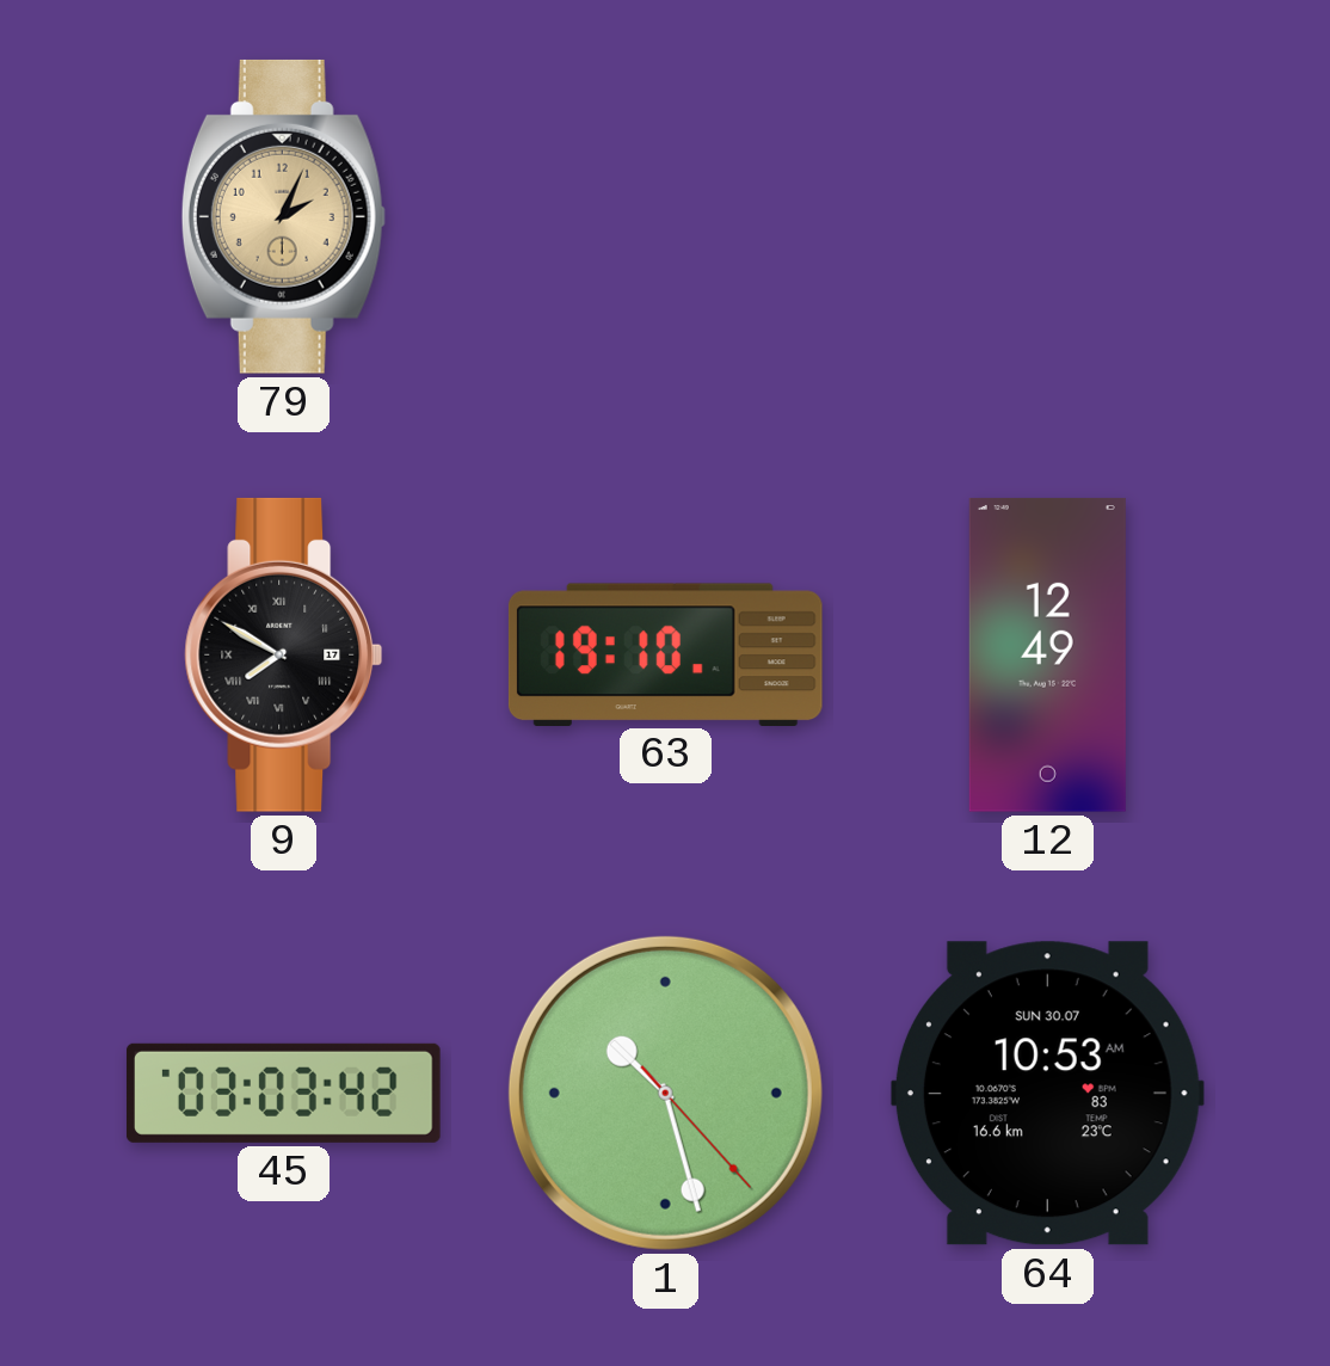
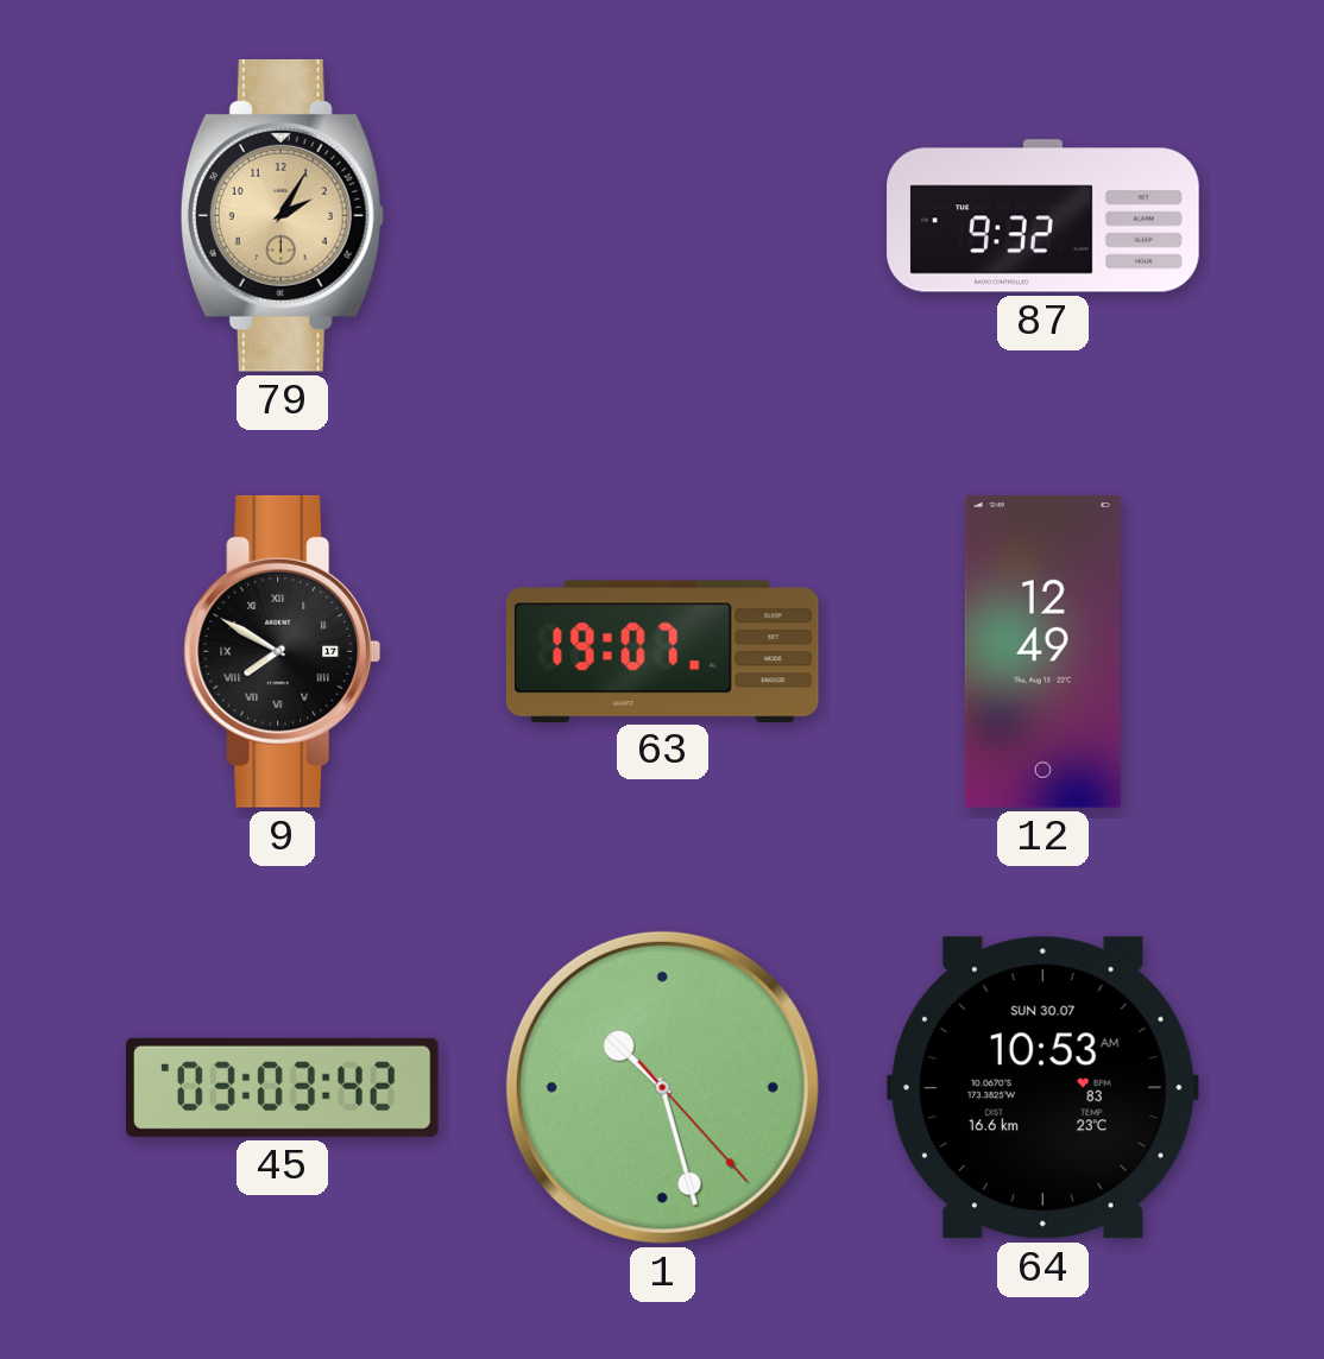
79: 2:04 -> 2:05 (282, 215)
87: none -> 9:32 (1044, 216)
63: 19:10 -> 19:07 (662, 651)
